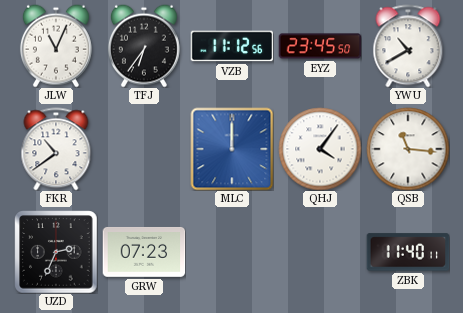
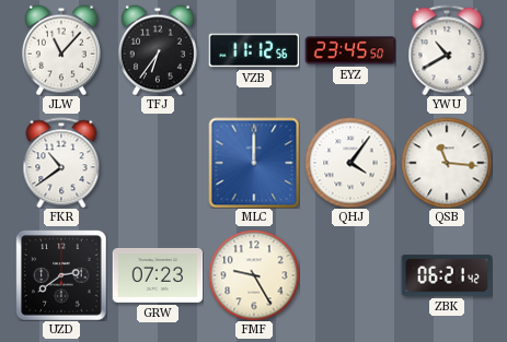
JLW: 11:04 -> 11:07 (61, 50)
UZD: 2:34 -> 2:39 (61, 275)
FMF: none -> 9:25 (254, 275)
ZBK: 11:40 -> 06:21 (447, 275)
